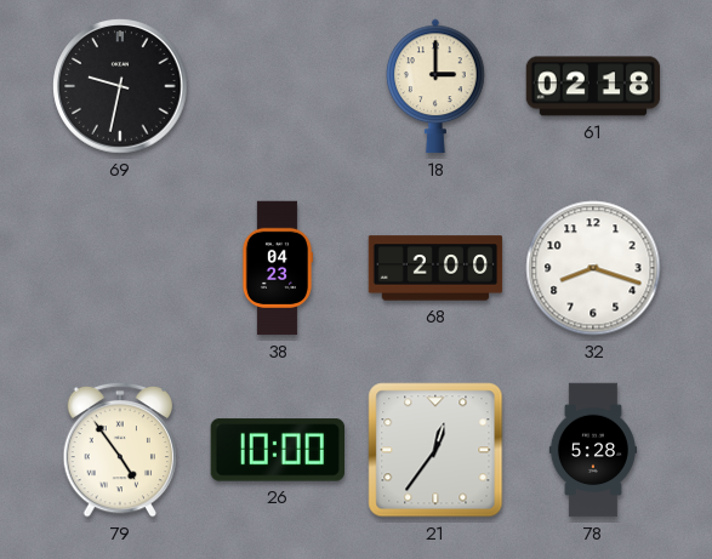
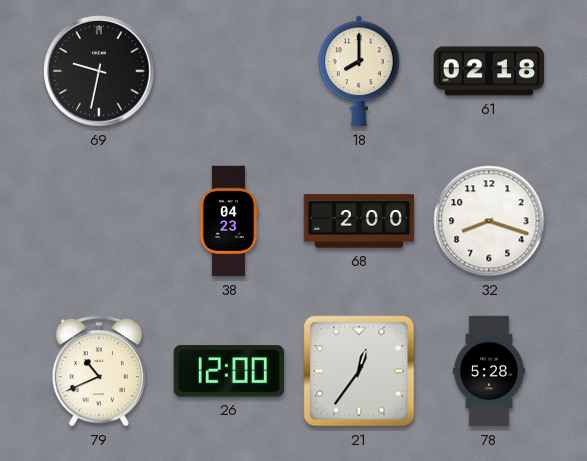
18: 3:00 -> 8:00 (359, 71)
79: 4:54 -> 10:41 (99, 371)
26: 10:00 -> 12:00 (228, 371)
